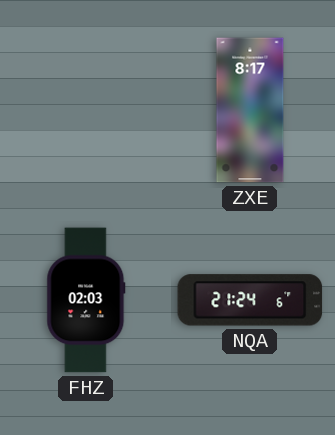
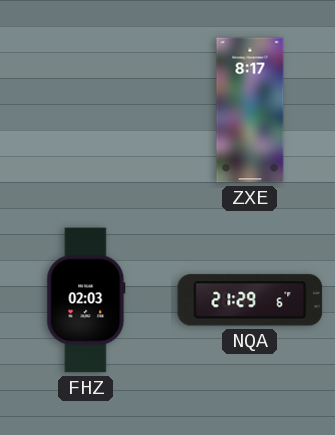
NQA: 21:24 -> 21:29 (250, 300)
